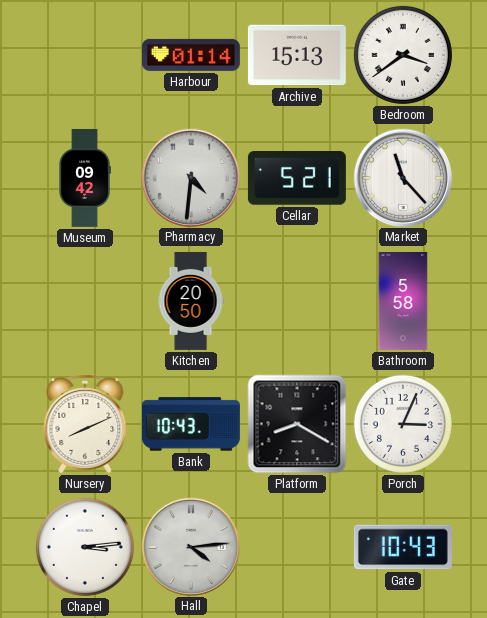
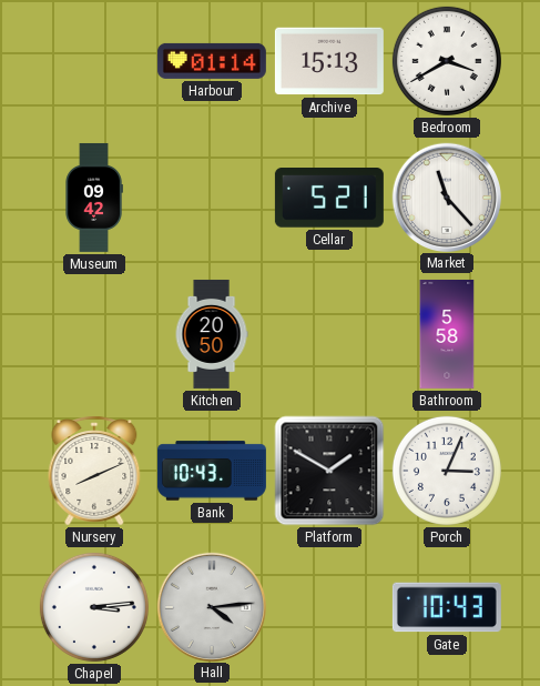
Bedroom: 3:39 -> 3:40 (447, 61)
Pharmacy: 4:31 -> none (190, 177)
Platform: 8:20 -> 1:50 (329, 471)
